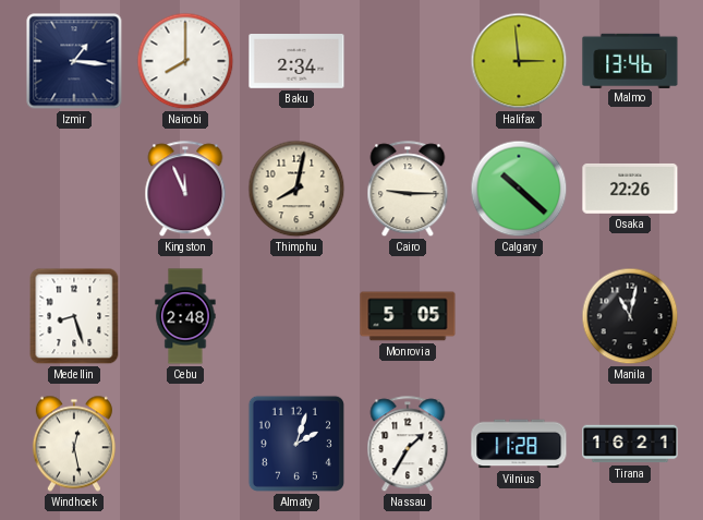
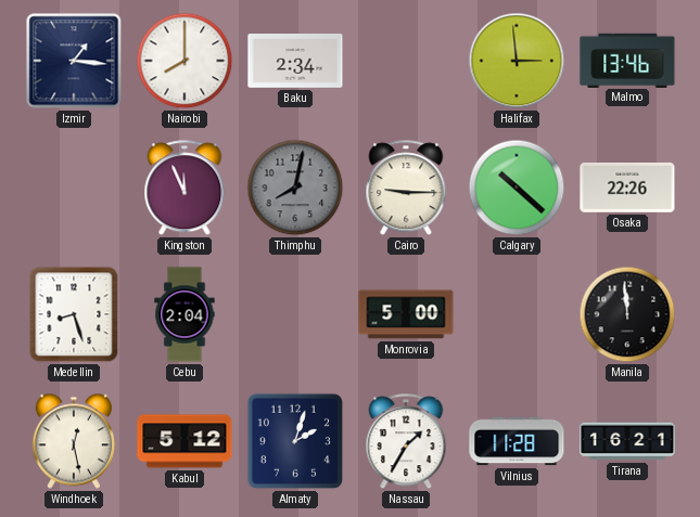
Thimphu dial: cream -> grey (295, 188)
Cebu: 2:48 -> 2:04 (184, 314)
Monrovia: 5:05 -> 5:00 (406, 314)
Manila: 11:02 -> 11:59 (627, 314)
Kabul: none -> 5:12 (184, 441)
